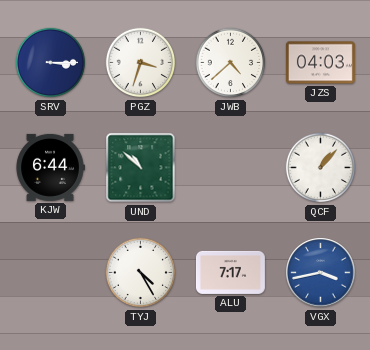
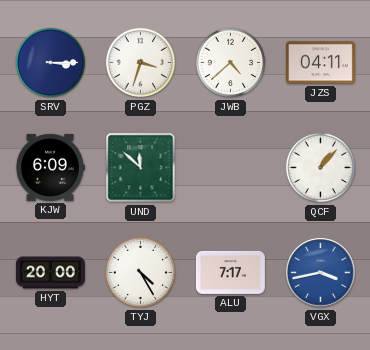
JZS: 04:03 -> 04:11 (320, 63)
KJW: 6:44 -> 6:09 (50, 167)
UND: 10:52 -> 11:52 (141, 168)
HYT: none -> 20:00 (50, 273)
